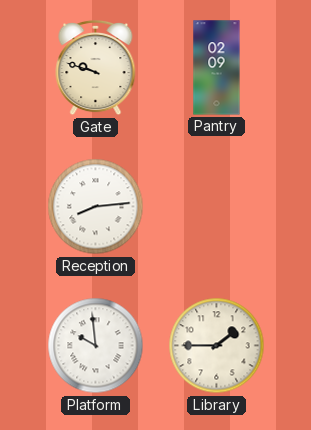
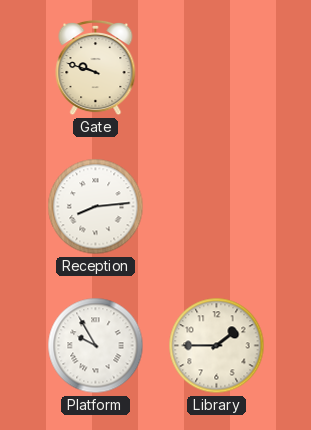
Pantry: 02:09 -> none (217, 68)
Platform: 9:59 -> 9:55 (96, 346)
